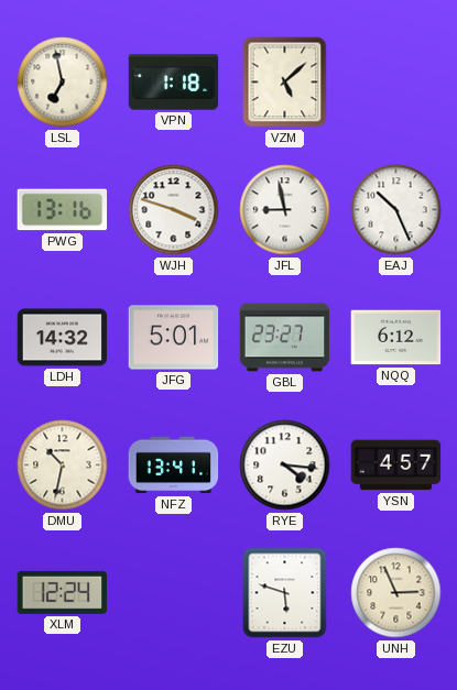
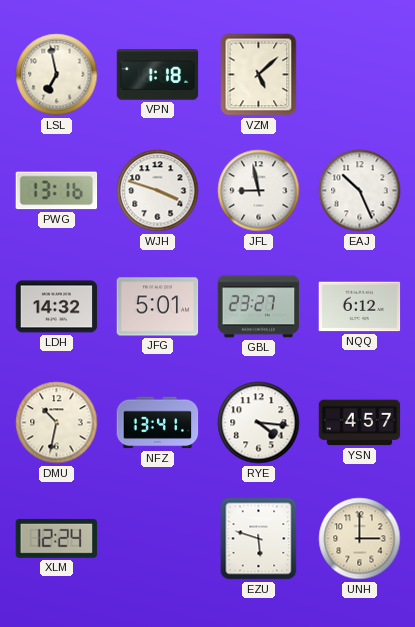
UNH: 2:56 -> 3:00 (360, 539)
